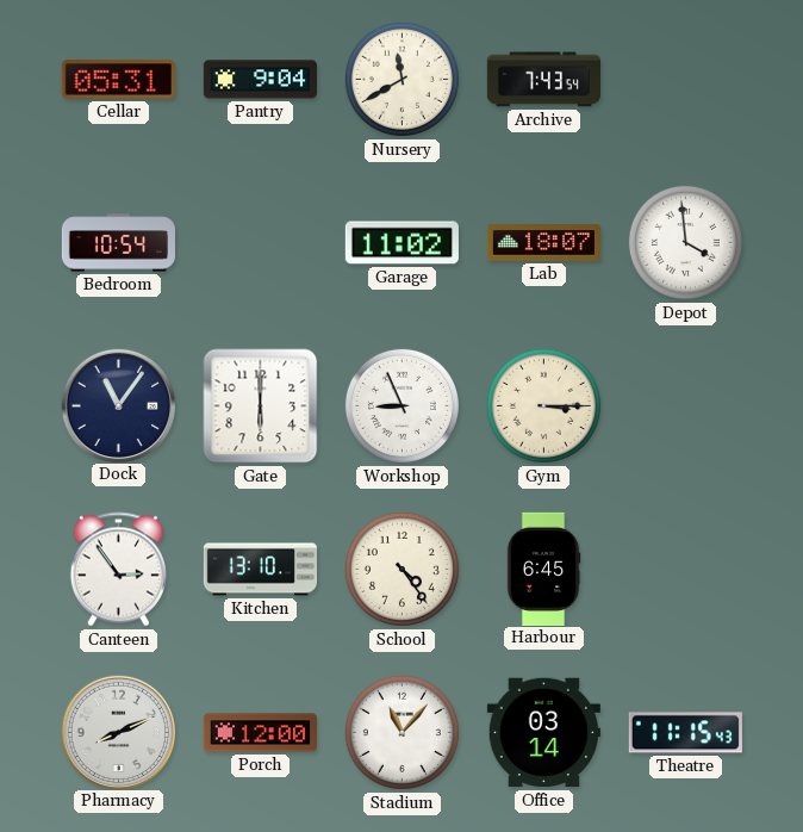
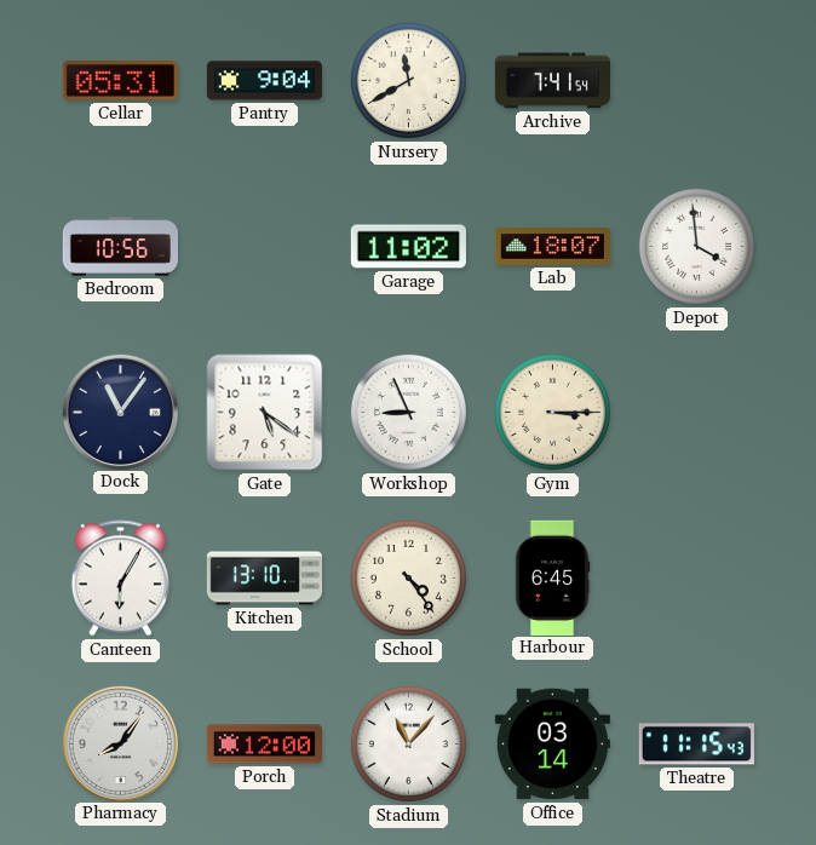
Archive: 7:43 -> 7:41 (552, 81)
Bedroom: 10:54 -> 10:56 (120, 247)
Gate: 6:00 -> 5:21 (265, 413)
Canteen: 2:54 -> 6:05 (120, 579)
Pharmacy: 8:11 -> 8:06 (120, 743)
